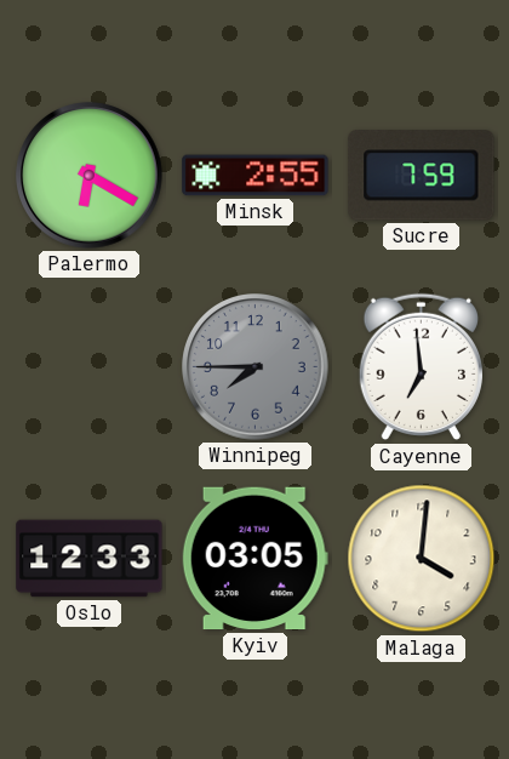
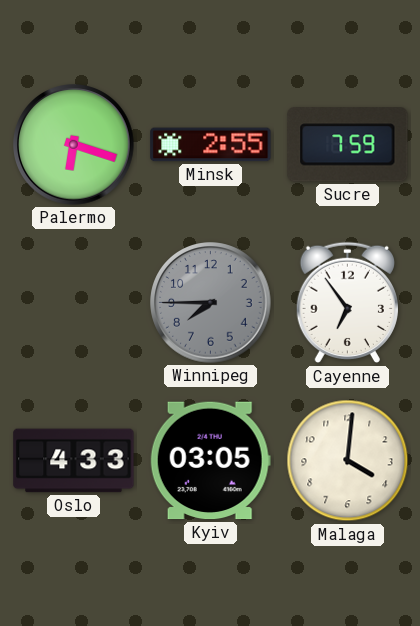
Palermo: 6:20 -> 6:18 (74, 145)
Cayenne: 6:59 -> 6:54 (347, 303)
Oslo: 12:33 -> 4:33 (74, 461)
